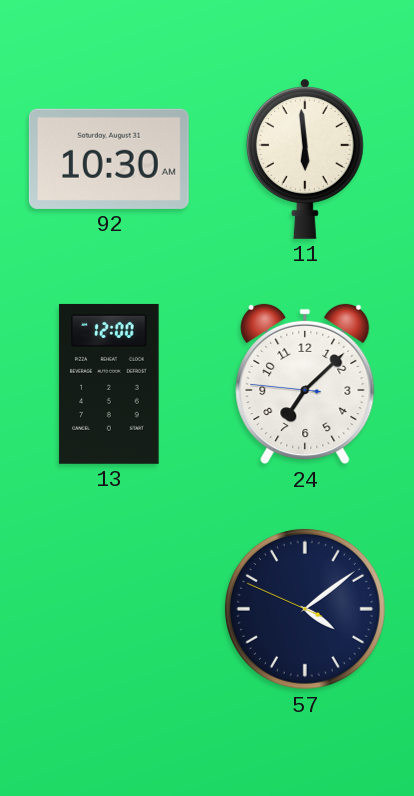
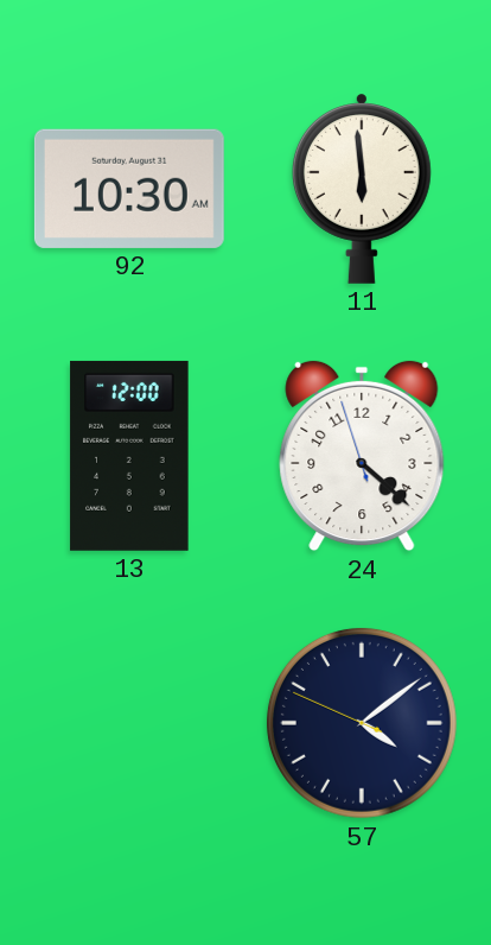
24: 7:07 -> 4:21 (362, 456)
